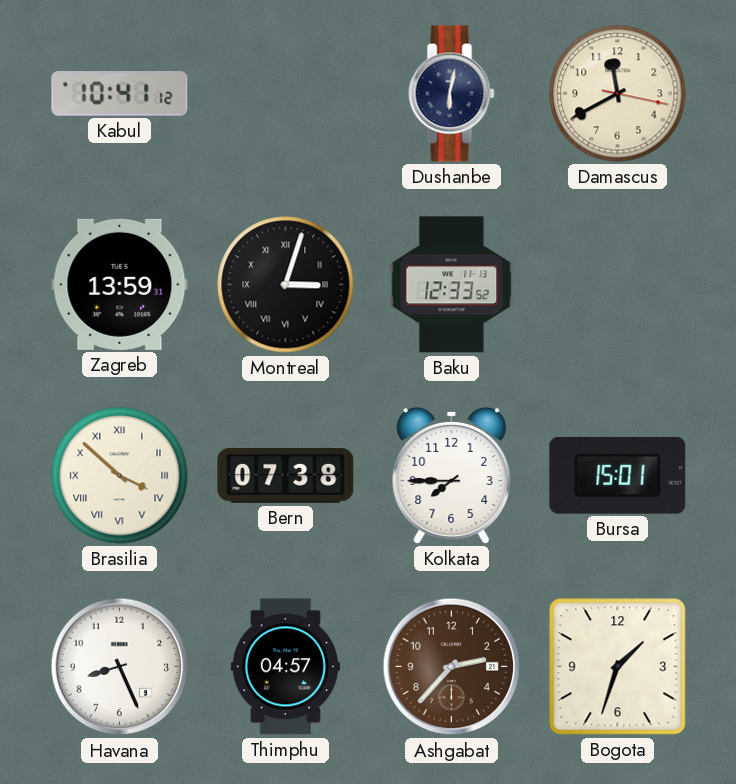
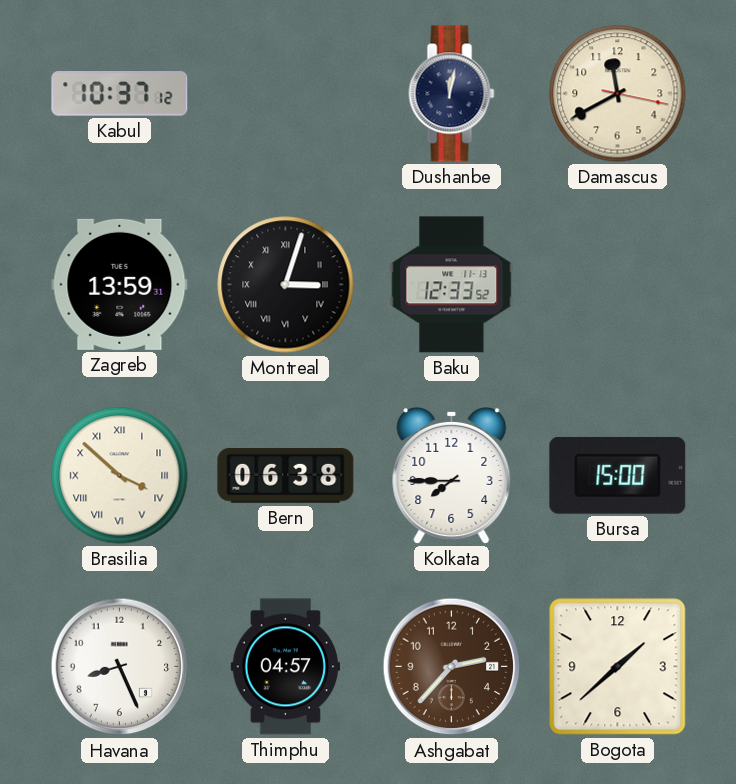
Kabul: 10:41 -> 10:37 (120, 94)
Dushanbe: 6:02 -> 12:02 (452, 94)
Bern: 07:38 -> 06:38 (286, 476)
Bursa: 15:01 -> 15:00 (618, 475)
Bogota: 1:33 -> 1:38 (618, 667)
